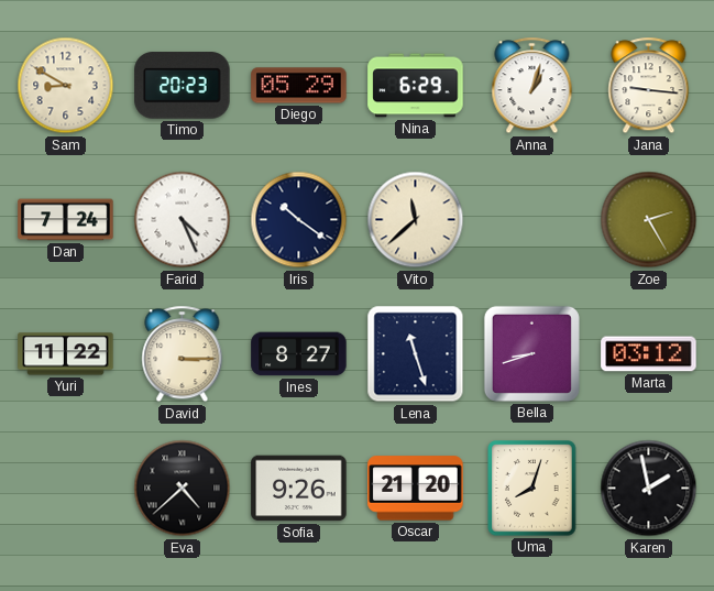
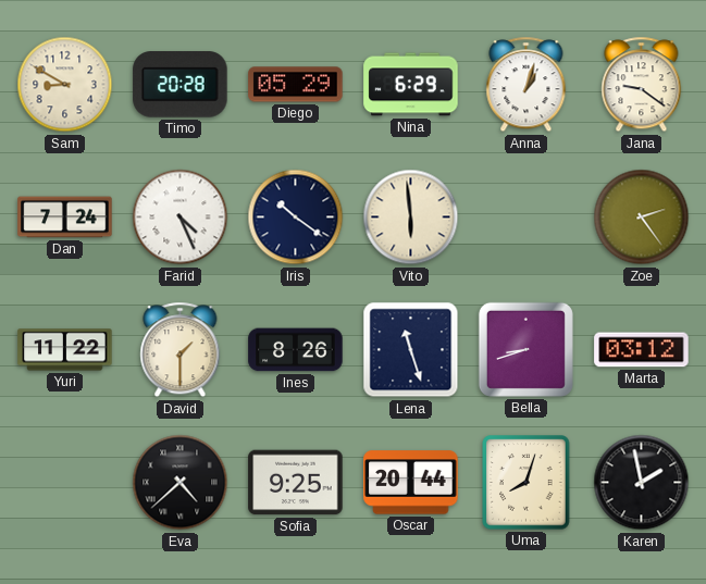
Timo: 20:23 -> 20:28 (181, 85)
Jana: 9:16 -> 9:21 (642, 85)
Vito: 11:38 -> 5:59 (411, 218)
Zoe: 2:25 -> 2:24 (642, 218)
David: 3:15 -> 1:30 (181, 350)
Ines: 8:27 -> 8:26 (296, 350)
Sofia: 9:26 -> 9:25 (296, 483)
Oscar: 21:20 -> 20:44 (411, 483)
